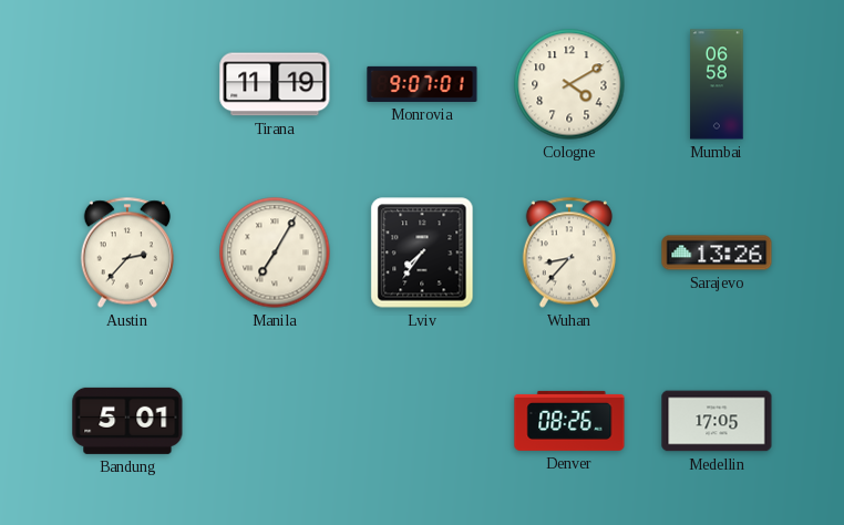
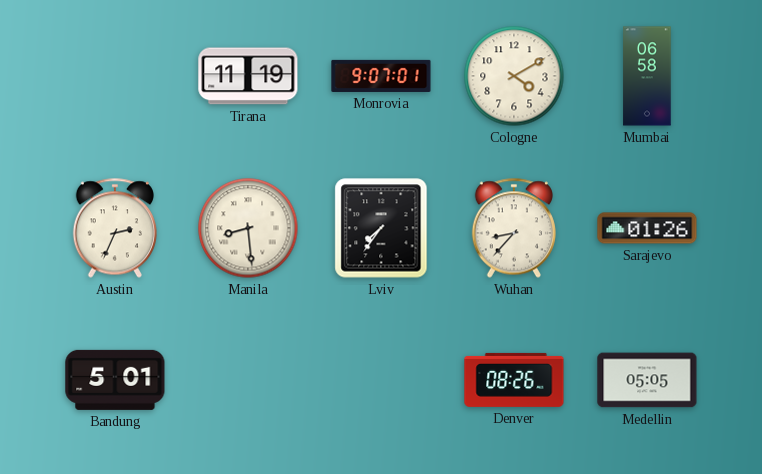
Austin: 2:37 -> 2:34 (115, 228)
Manila: 7:05 -> 8:29 (248, 228)
Sarajevo: 13:26 -> 01:26 (647, 228)
Medellin: 17:05 -> 05:05 (647, 380)
